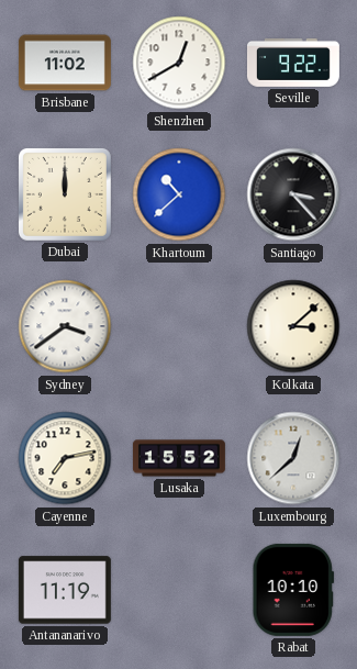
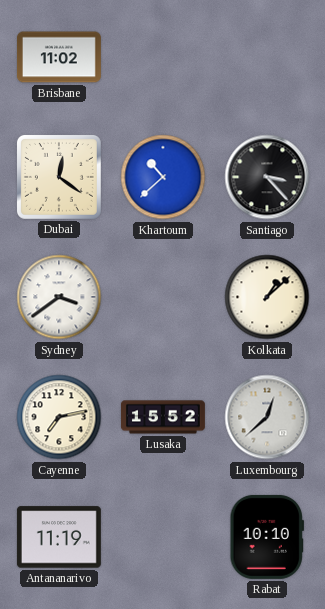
Shenzhen: 12:40 -> none (179, 63)
Seville: 9:22 -> none (293, 63)
Dubai: 12:00 -> 12:21 (59, 177)
Kolkata: 3:08 -> 1:08 (267, 297)
